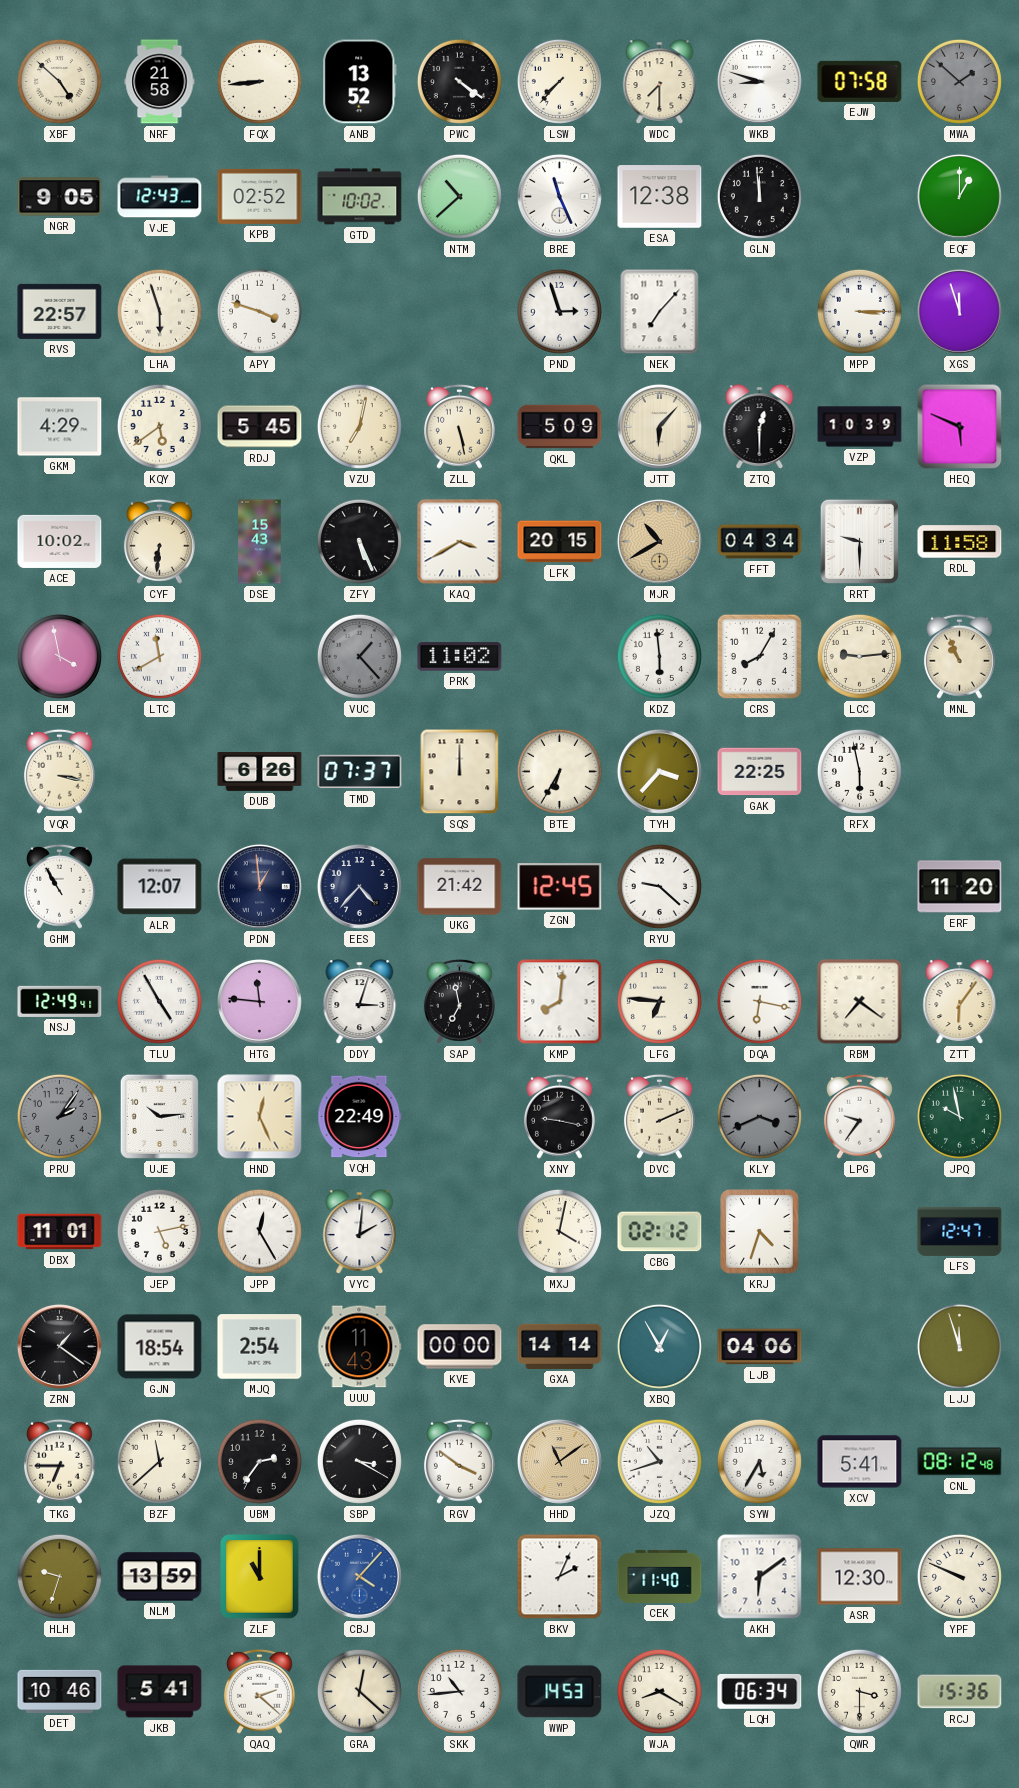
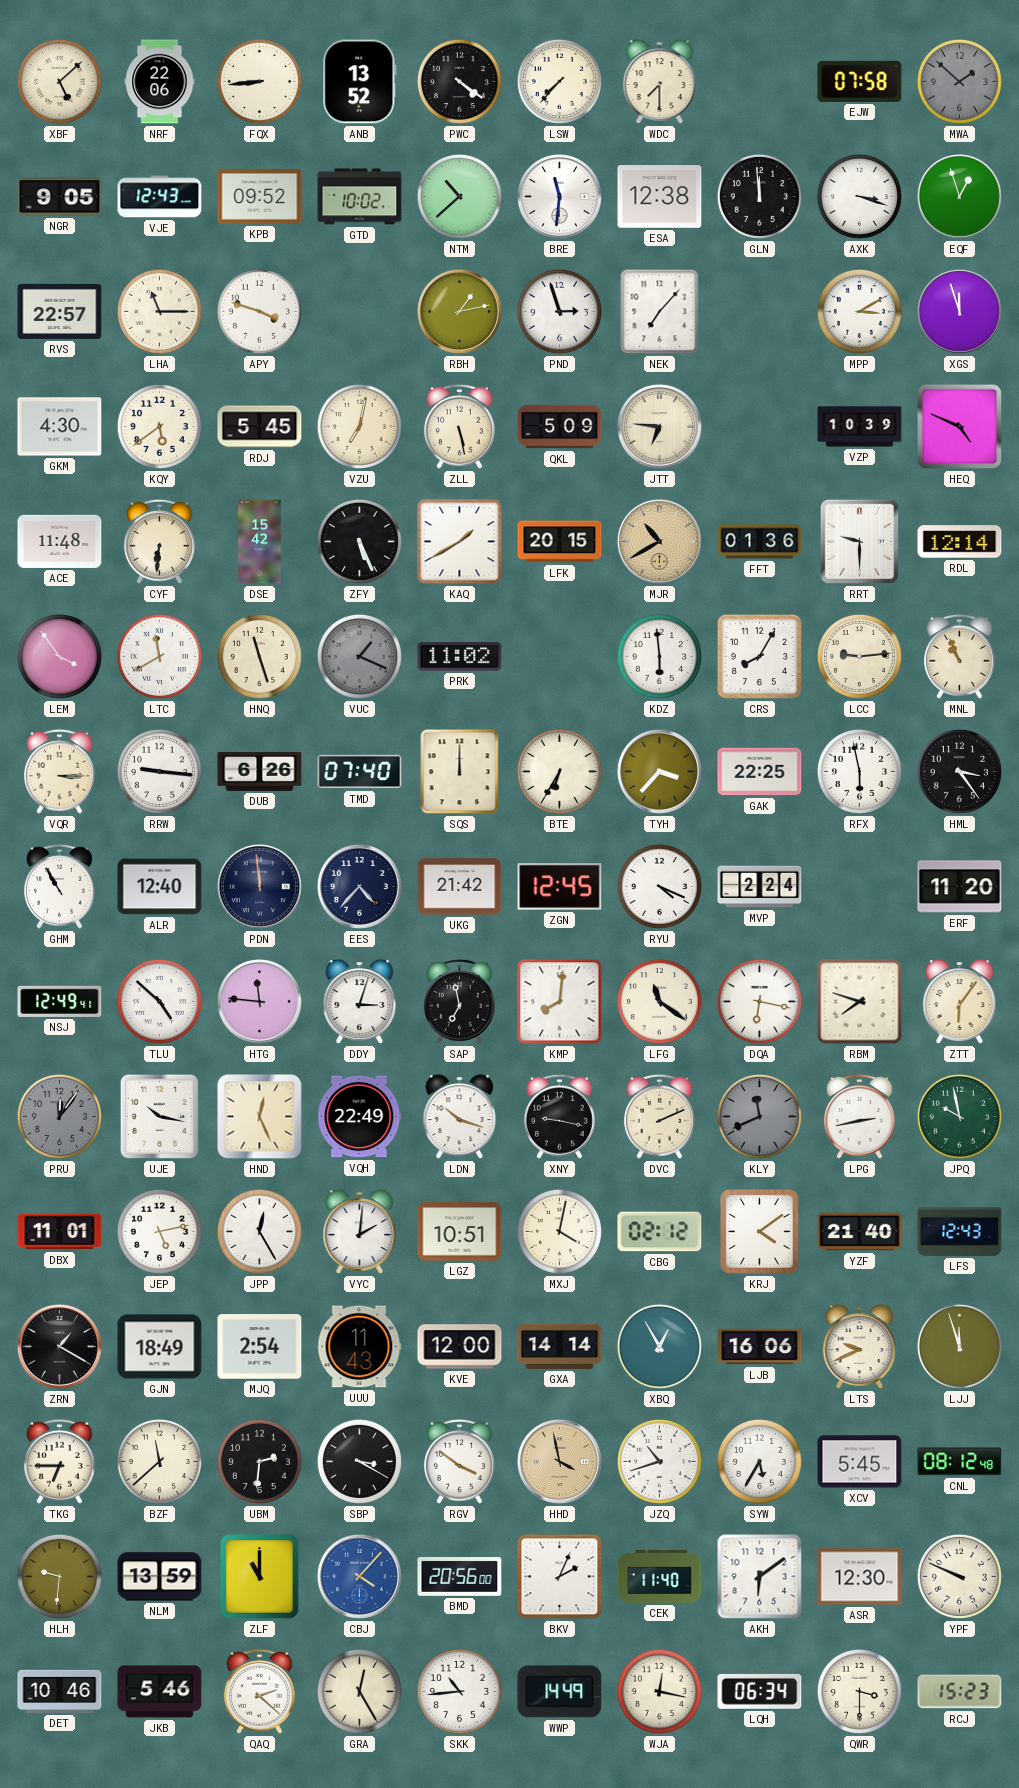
XBF: 4:52 -> 5:08 (59, 81)
NRF: 21:58 -> 22:06 (160, 82)
WKB: 8:48 -> none (759, 81)
KPB: 02:52 -> 09:52 (260, 196)
BRE: 11:26 -> 11:31 (559, 196)
AXK: none -> 3:18 (859, 196)
EQF: 1:00 -> 12:57 (959, 196)
LHA: 5:57 -> 11:15 (159, 311)
RBH: none -> 1:13 (459, 311)
MPP: 3:15 -> 3:10 (859, 311)
GKM: 4:29 -> 4:30 (60, 427)
JTT: 6:07 -> 6:46 (659, 426)
ZTQ: 12:30 -> none (760, 427)
HEQ: 5:49 -> 4:49 (960, 427)
ACE: 10:02 -> 11:48 (60, 541)
DSE: 15:43 -> 15:42 (260, 542)
KAQ: 3:40 -> 1:40 (460, 542)
FFT: 04:34 -> 01:36 (760, 542)
RDL: 11:58 -> 12:14 (960, 542)
LEM: 3:58 -> 3:54 (59, 656)
HNQ: none -> 11:27 (259, 656)
VUC: 1:23 -> 1:19 (359, 656)
VQR: 3:17 -> 3:15 (59, 771)
RRW: none -> 9:16 (159, 771)
TMD: 07:37 -> 07:40 (360, 772)
HML: none -> 3:24 (959, 771)
ALR: 12:07 -> 12:40 (160, 887)
PDN: 12:59 -> 11:59 (259, 886)
RYU: 9:22 -> 4:19 (659, 886)
MVP: none -> 2:24 (760, 887)
TLU: 4:55 -> 4:52 (159, 1001)
LFG: 6:46 -> 11:21 (659, 1001)
RBM: 7:21 -> 7:48 (860, 1002)
PRU: 2:06 -> 12:06 (59, 1116)
UJE: 10:14 -> 10:17 (159, 1116)
LDN: none -> 10:18 (460, 1117)
KLY: 3:41 -> 11:41 (759, 1116)
LPG: 9:36 -> 2:43 (859, 1116)
LGZ: none -> 10:51 (460, 1232)
KRJ: 4:33 -> 4:09 (760, 1232)
YZF: none -> 21:40 (860, 1232)
LFS: 12:47 -> 12:43 (960, 1231)
ZRN: 1:21 -> 1:20 (59, 1346)
GJN: 18:54 -> 18:49 (160, 1347)
KVE: 00:00 -> 12:00 (460, 1347)
LJB: 04:06 -> 16:06 (760, 1347)
LTS: none -> 9:41 (860, 1347)
UBM: 2:36 -> 2:31 (259, 1461)
HHD: 11:09 -> 3:58 (559, 1461)
XCV: 5:41 -> 5:45 (860, 1462)
HLH: 9:33 -> 9:31 (59, 1576)
BMD: none -> 20:56 (460, 1577)
JKB: 5:41 -> 5:46 (160, 1692)
GRA: 12:22 -> 12:25 (359, 1691)
WWP: 14:53 -> 14:49 (560, 1692)
WJA: 8:20 -> 12:17 (659, 1691)
RCJ: 15:36 -> 15:23 (960, 1692)
